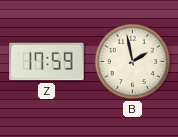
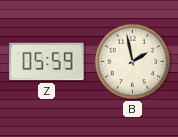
Z: 17:59 -> 05:59 (47, 62)
